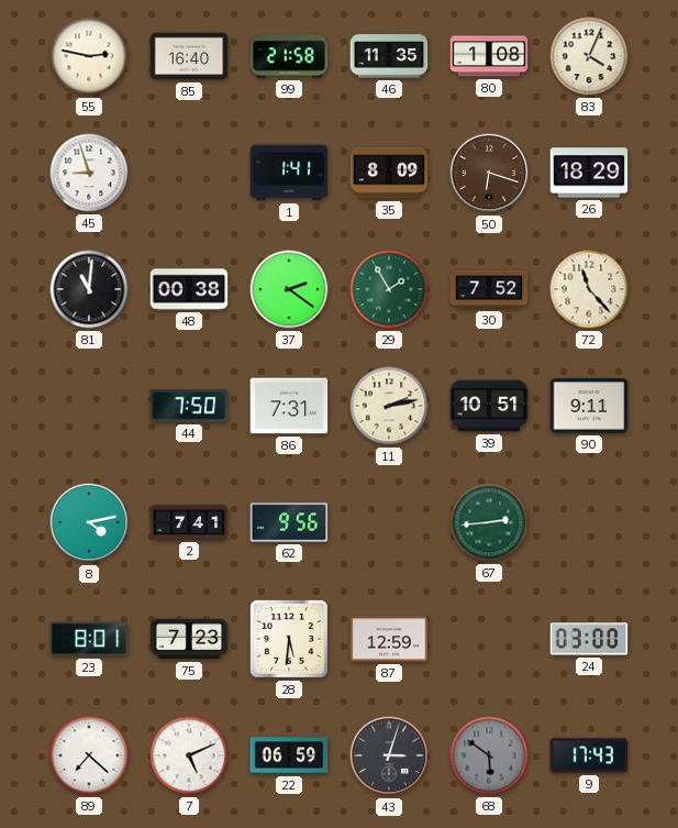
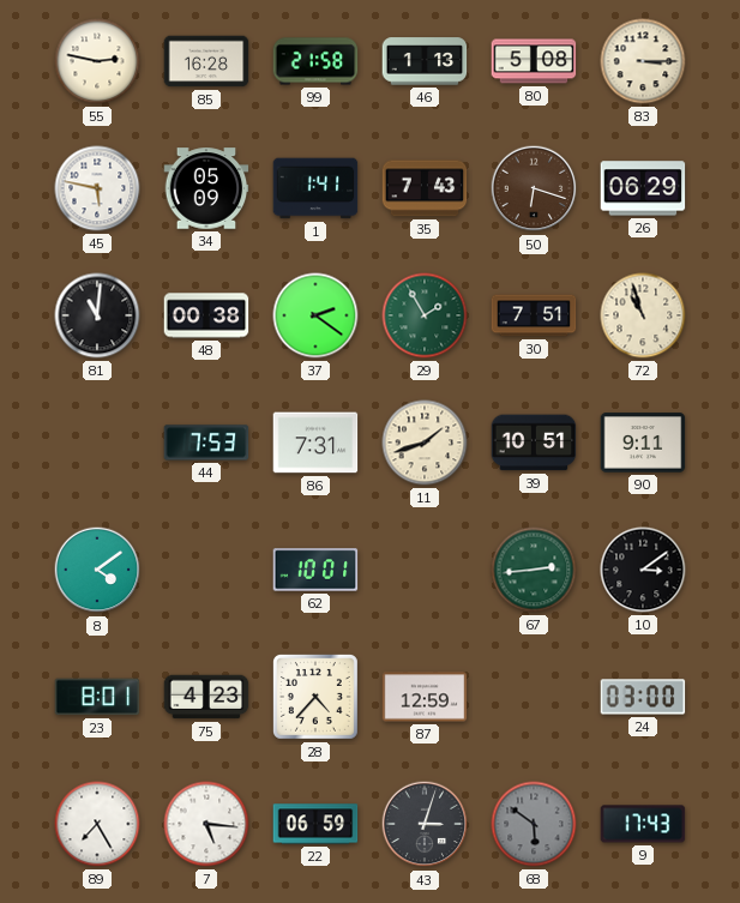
85: 16:40 -> 16:28 (206, 61)
46: 11:35 -> 1:13 (425, 61)
80: 1:08 -> 5:08 (534, 61)
83: 4:04 -> 3:15 (643, 61)
45: 8:57 -> 5:47 (97, 188)
34: none -> 05:09 (206, 188)
35: 8:09 -> 7:43 (425, 188)
26: 18:29 -> 06:29 (643, 188)
30: 7:52 -> 7:51 (534, 315)
72: 11:23 -> 10:57 (643, 315)
44: 7:50 -> 7:53 (206, 443)
11: 2:13 -> 1:42 (425, 443)
8: 4:13 -> 4:09 (97, 570)
2: 7:41 -> none (189, 522)
62: 9:56 -> 10:01 (315, 570)
10: none -> 3:09 (643, 570)
75: 7:23 -> 4:23 (206, 697)
28: 5:31 -> 4:37 (315, 697)
89: 7:22 -> 7:25 (97, 824)
7: 5:11 -> 5:16 (206, 824)
